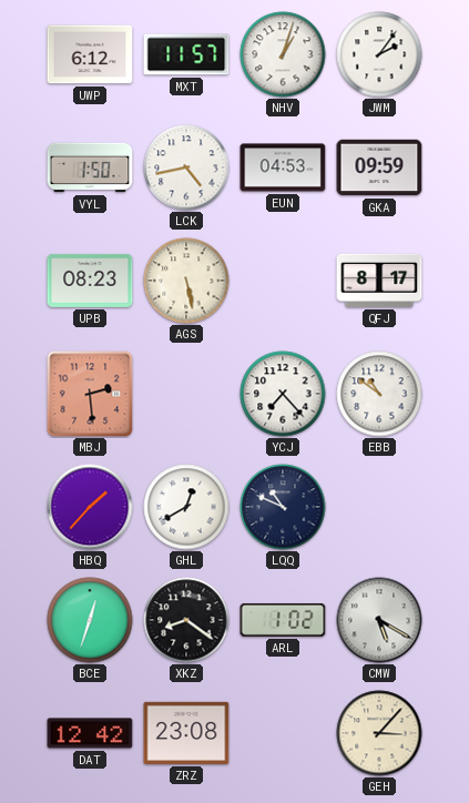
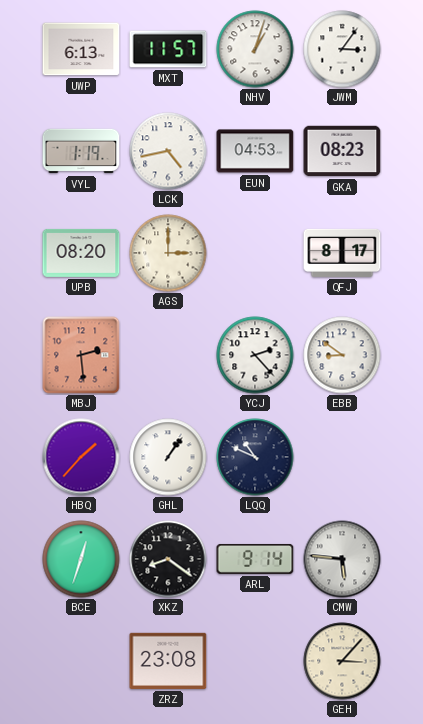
UWP: 6:12 -> 6:13 (81, 49)
JWM: 2:06 -> 3:06 (342, 49)
VYL: 1:50 -> 1:19 (81, 151)
GKA: 09:59 -> 08:23 (342, 151)
UPB: 08:23 -> 08:20 (81, 253)
AGS: 5:28 -> 3:00 (168, 253)
YCJ: 7:23 -> 2:23 (255, 355)
EBB: 10:51 -> 8:51 (342, 355)
GHL: 12:40 -> 1:06 (168, 457)
ARL: 1:02 -> 9:14 (255, 559)
CMW: 5:20 -> 5:46 (342, 559)
DAT: 12:42 -> none (90, 733)
